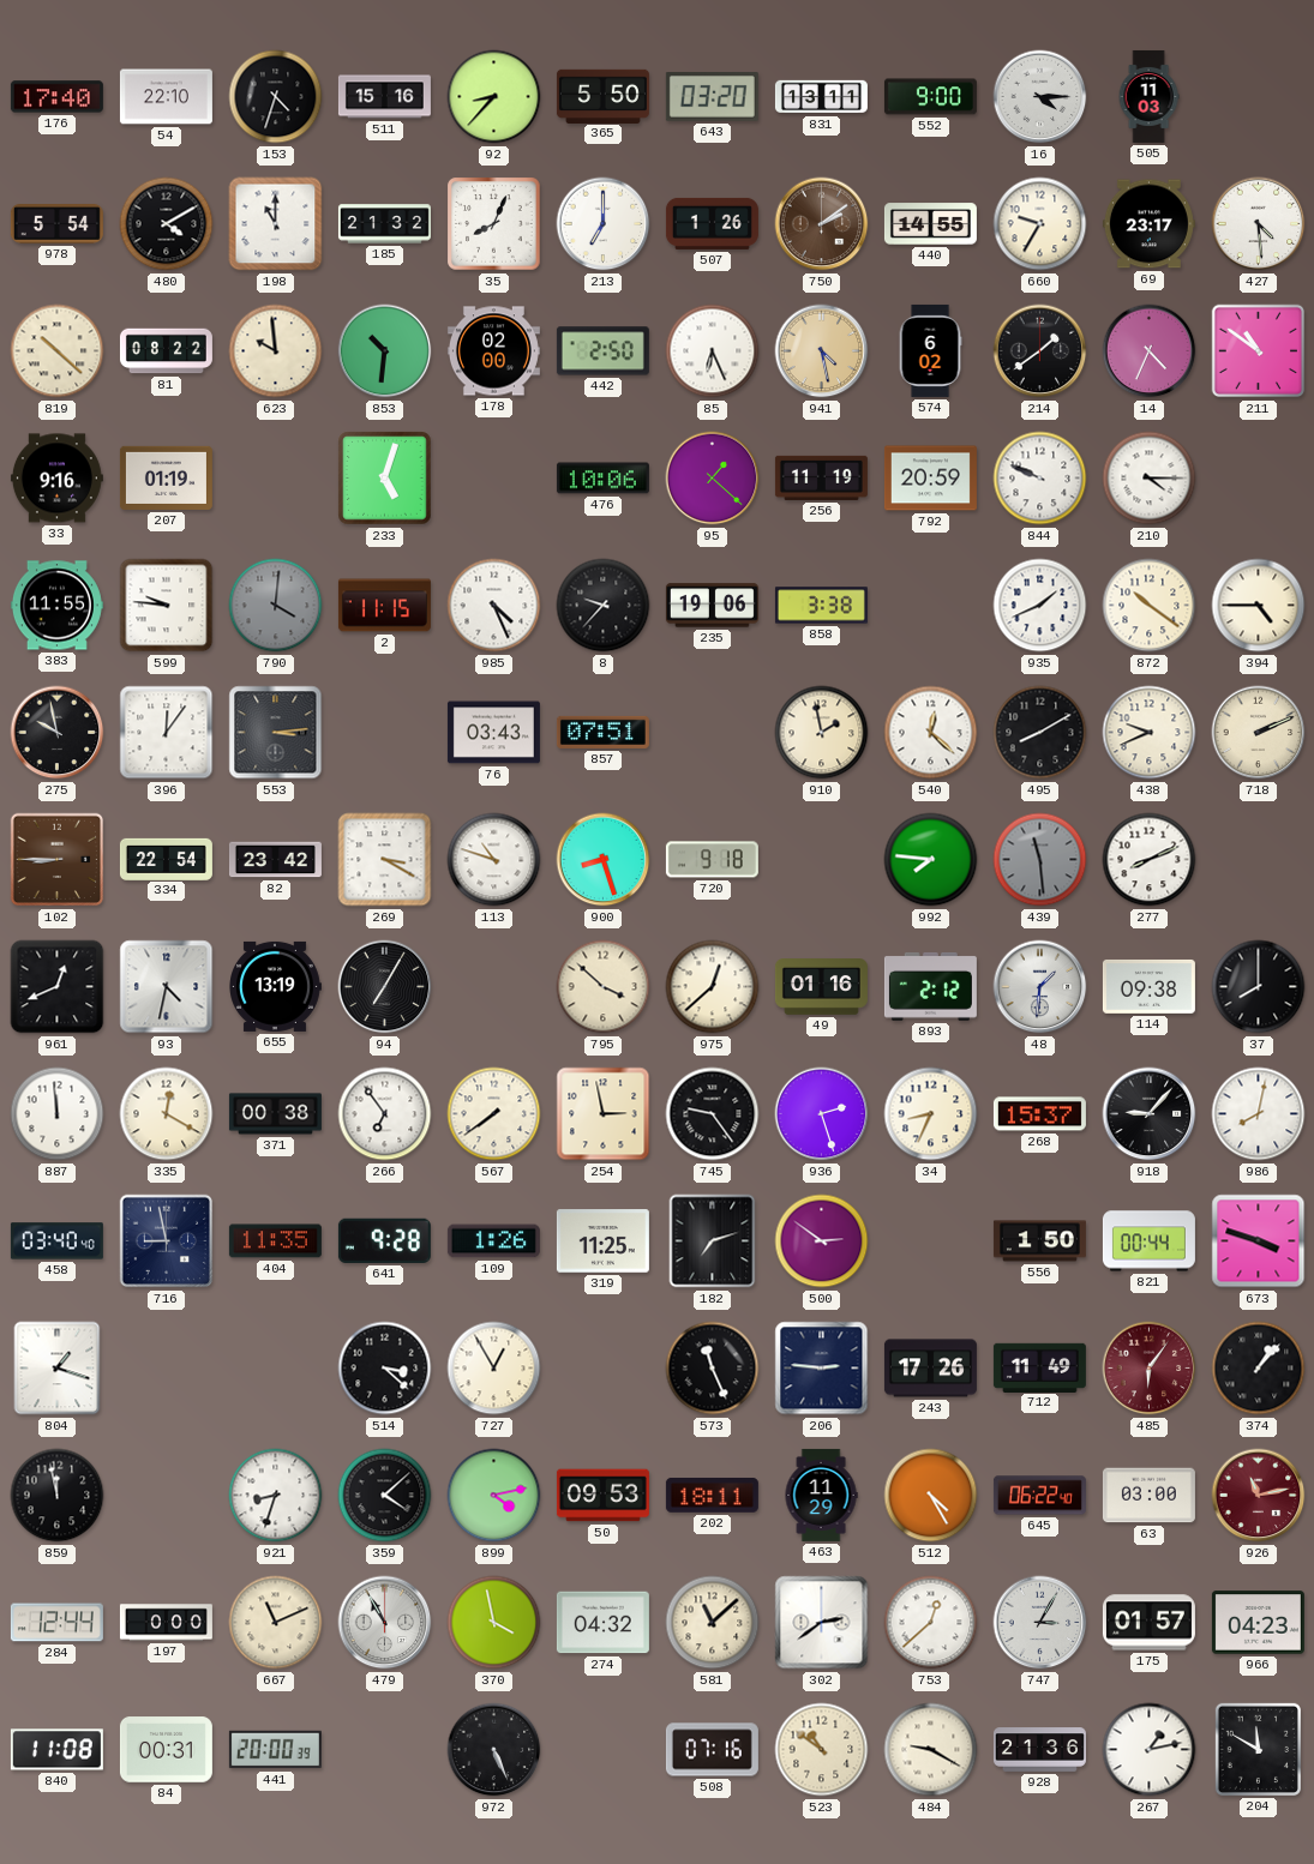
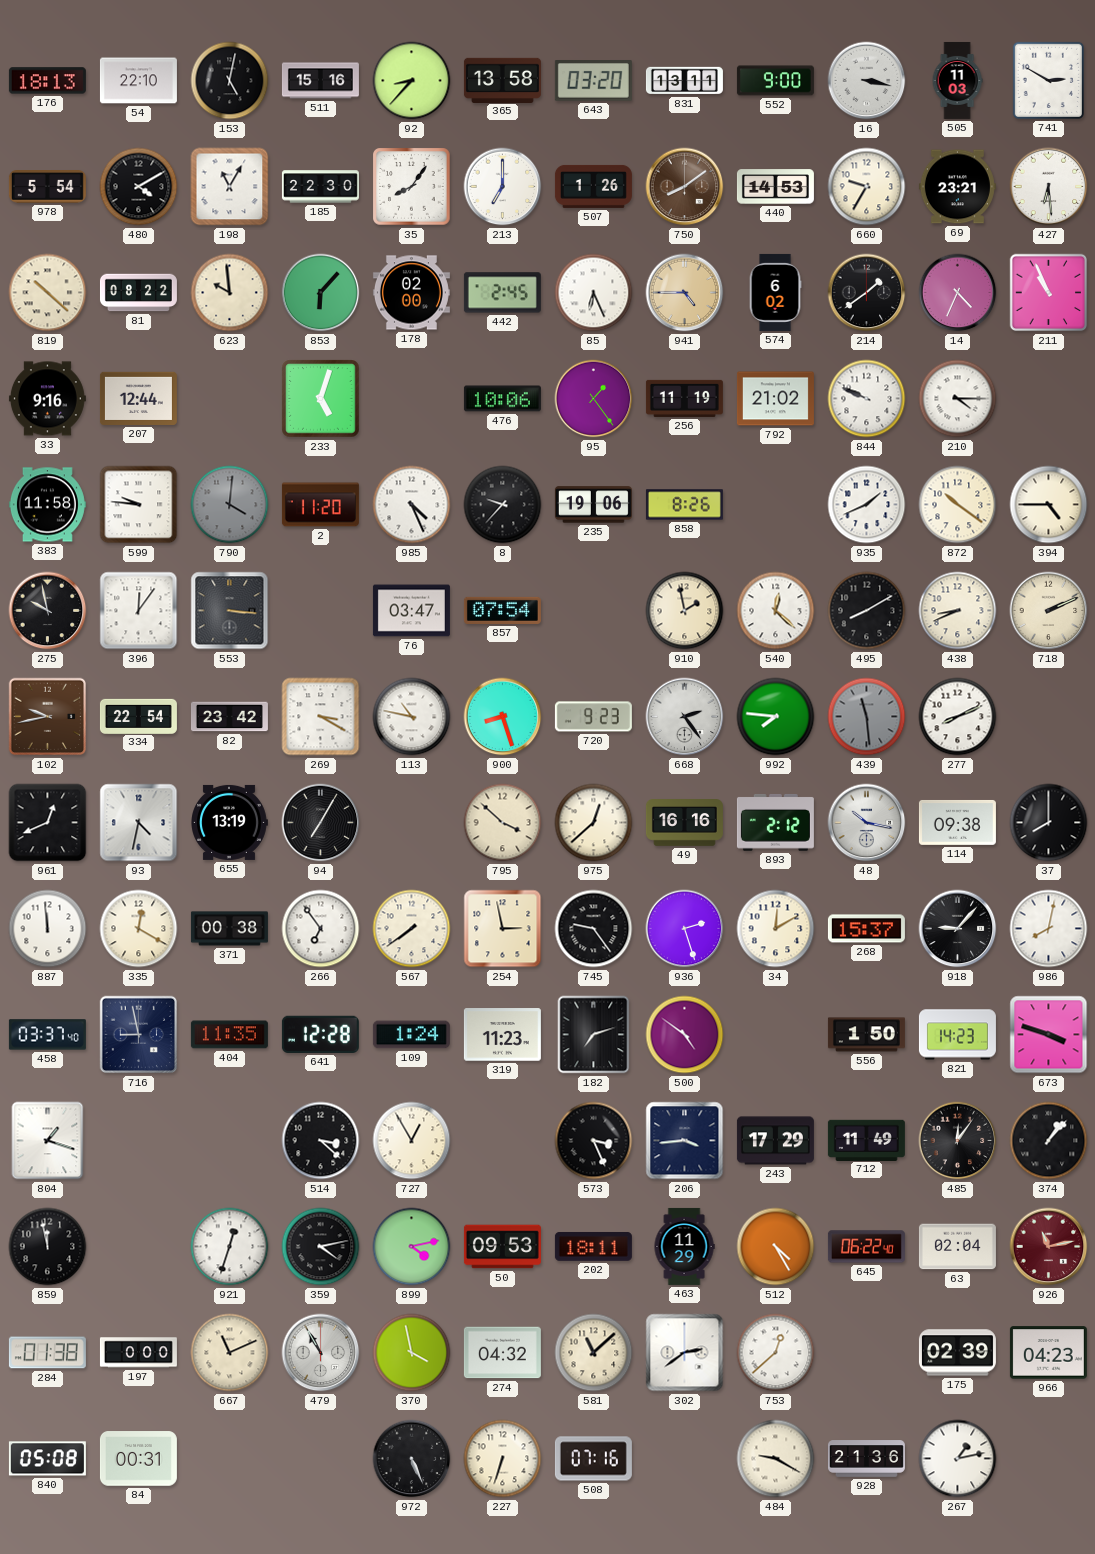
176: 17:40 -> 18:13 (47, 81)
153: 4:33 -> 5:02 (230, 81)
365: 5:50 -> 13:58 (502, 80)
16: 4:15 -> 3:17 (867, 81)
741: none -> 2:50 (1048, 80)
198: 11:00 -> 11:05 (230, 187)
185: 21:32 -> 22:30 (320, 187)
35: 8:04 -> 8:06 (412, 187)
750: 2:09 -> 8:09 (685, 187)
440: 14:55 -> 14:53 (775, 187)
69: 23:17 -> 23:21 (957, 187)
427: 4:29 -> 6:29 (1049, 187)
853: 10:31 -> 6:07 (321, 293)
442: 2:50 -> 2:45 (502, 293)
941: 4:28 -> 4:45 (685, 293)
211: 10:51 -> 10:56 (1049, 293)
207: 01:19 -> 12:44 (138, 398)
95: 1:22 -> 1:24 (594, 399)
792: 20:59 -> 21:02 (775, 399)
383: 11:55 -> 11:58 (47, 505)
2: 11:15 -> 11:20 (320, 505)
858: 3:38 -> 8:26 (684, 505)
553: 3:14 -> 3:16 (230, 611)
76: 03:43 -> 03:47 (411, 611)
857: 07:51 -> 07:54 (502, 610)
438: 9:41 -> 8:41 (958, 611)
102: 8:45 -> 9:43 (48, 717)
113: 10:48 -> 10:47 (412, 717)
720: 9:18 -> 9:23 (593, 717)
668: none -> 2:24 (685, 717)
49: 01:16 -> 16:16 (684, 823)
48: 1:31 -> 10:17 (867, 823)
34: 8:34 -> 12:10 (776, 929)
458: 03:40 -> 03:37 (47, 1035)
641: 9:28 -> 12:28 (320, 1034)
109: 1:26 -> 1:24 (411, 1035)
319: 11:25 -> 11:23 (502, 1035)
500: 2:51 -> 4:51 (685, 1035)
821: 00:44 -> 14:23 (957, 1035)
573: 11:26 -> 3:26 (594, 1141)
206: 2:46 -> 3:44 (685, 1141)
243: 17:26 -> 17:29 (775, 1141)
485: 6:06 -> 12:06 (958, 1141)
485 dial: burgundy -> black (958, 1141)
921: 8:33 -> 12:33 (230, 1247)
359: 4:08 -> 4:13 (321, 1247)
63: 03:00 -> 02:04 (957, 1247)
284: 12:44 -> 01:38 (47, 1353)
747: 3:05 -> none (1040, 1623)
175: 01:57 -> 02:39 (957, 1353)
840: 11:08 -> 05:08 (47, 1459)
441: 20:00 -> none (275, 1750)
227: none -> 6:33 (503, 1459)
523: 10:51 -> none (822, 1750)
204: 11:50 -> none (1258, 1749)
